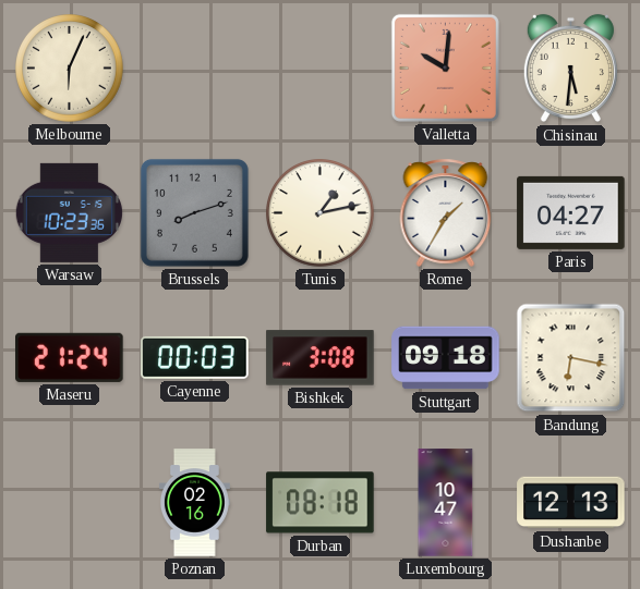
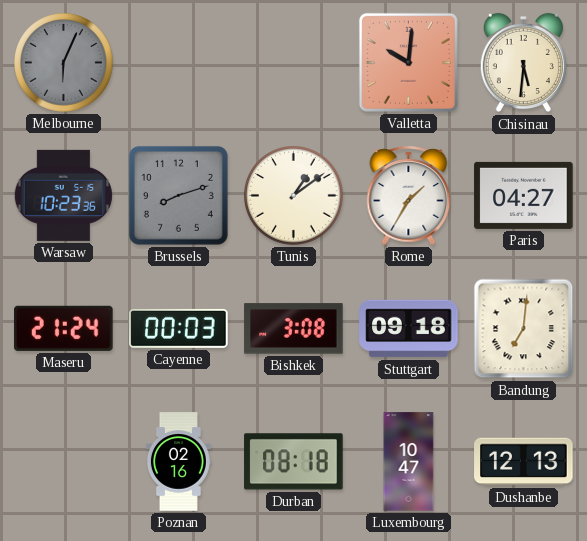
Melbourne dial: cream -> grey (64, 63)
Tunis: 1:13 -> 1:09 (294, 196)
Bandung: 6:17 -> 7:01 (524, 329)
